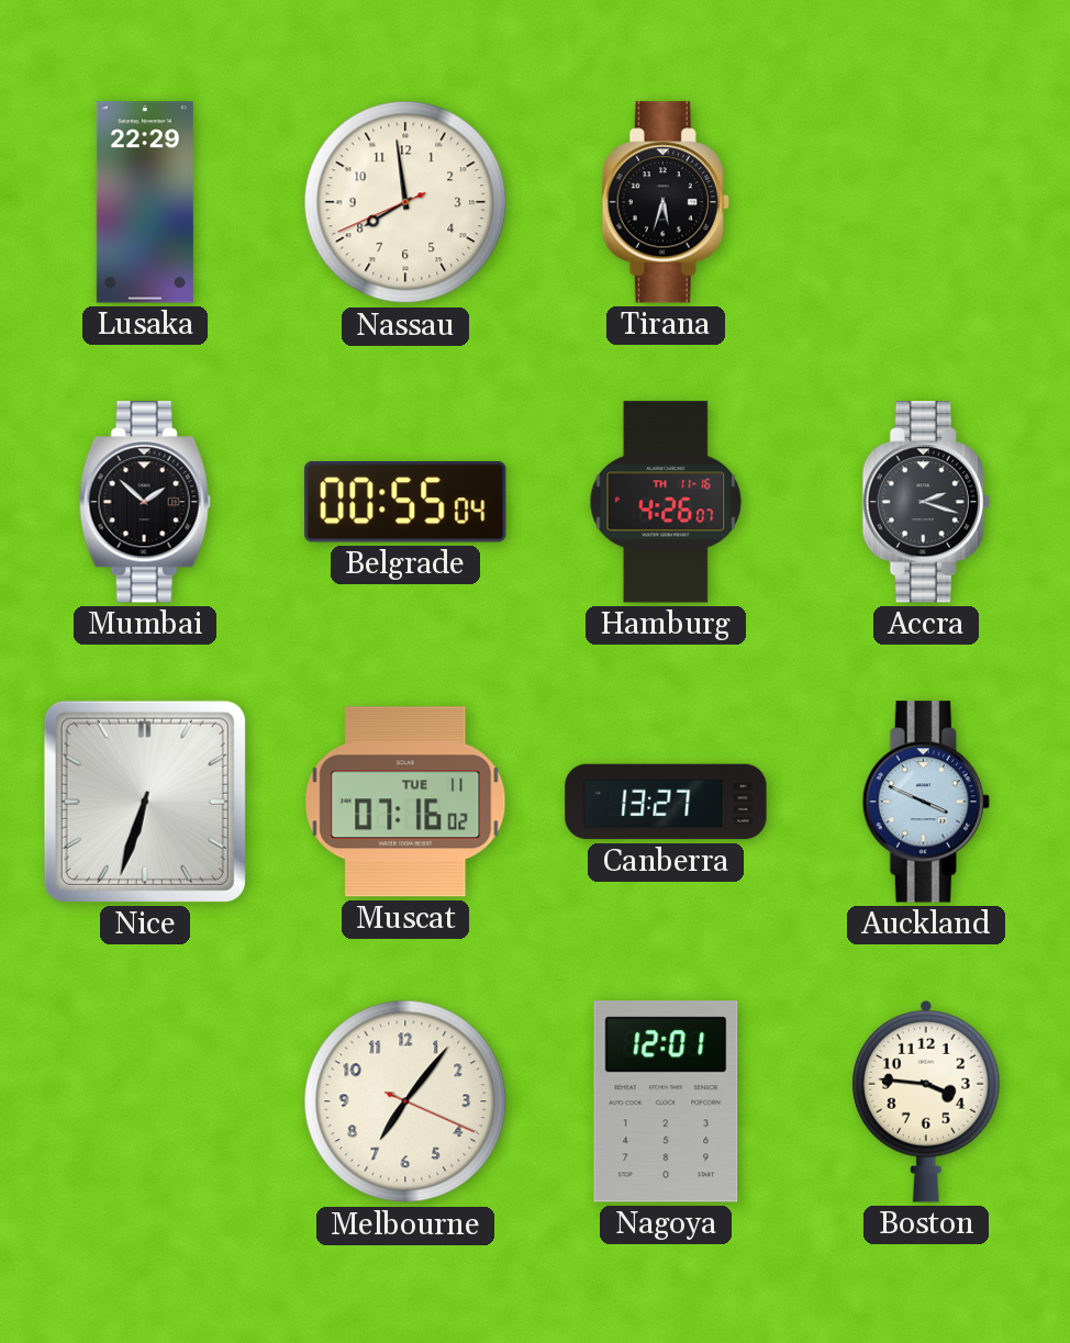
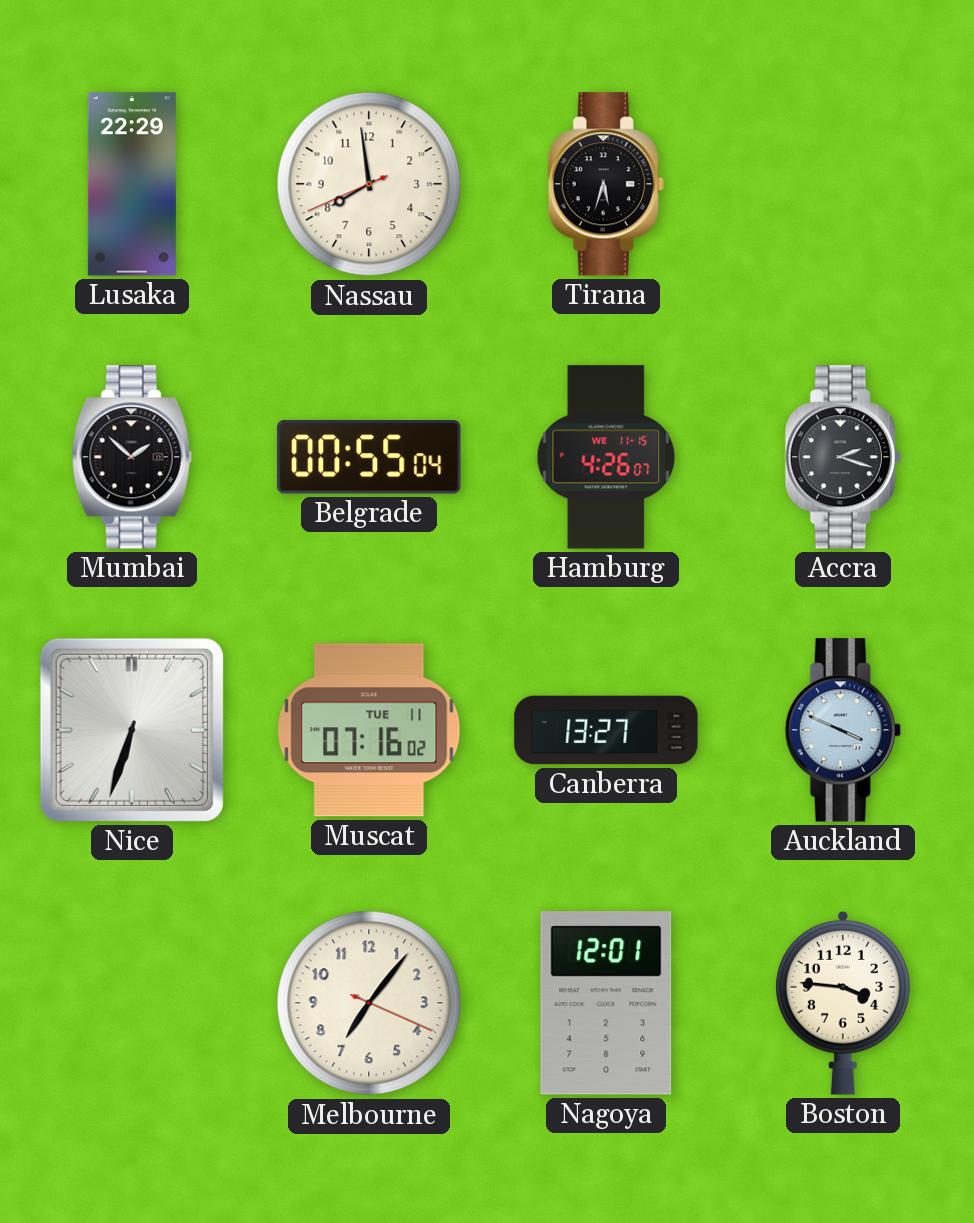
Hamburg date: TH 11-16 -> WE 11-15 (606, 457)
